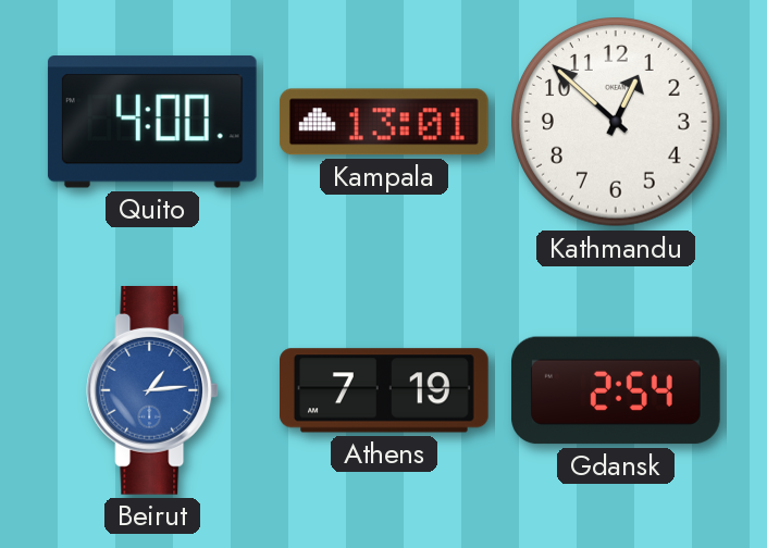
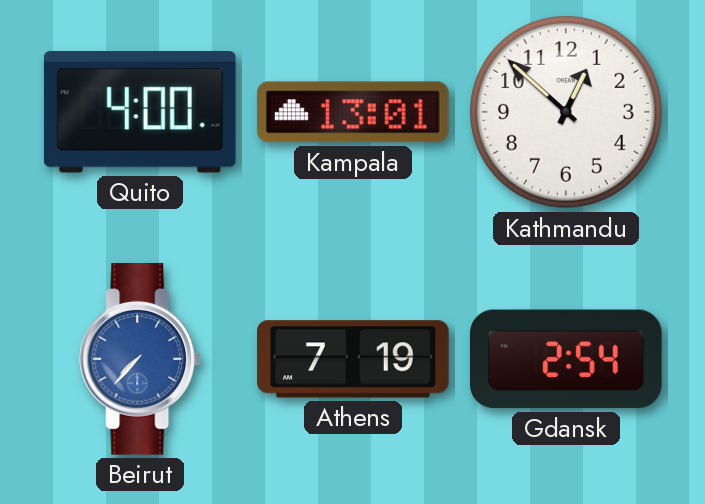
Beirut: 1:14 -> 7:37 (140, 360)
